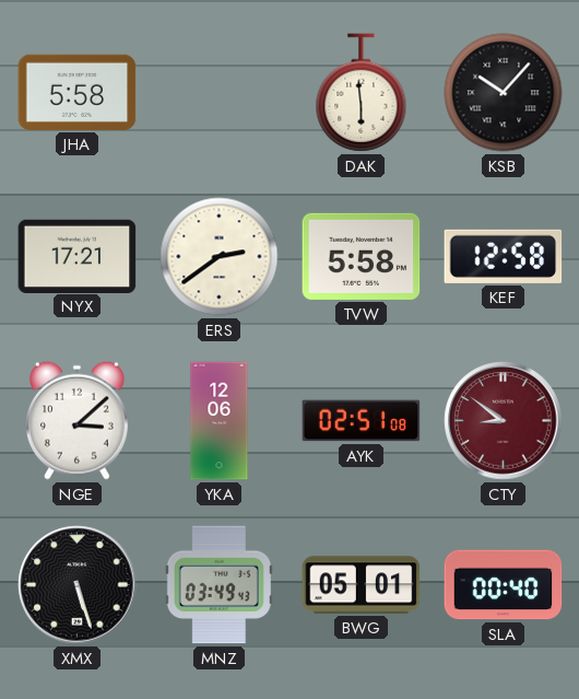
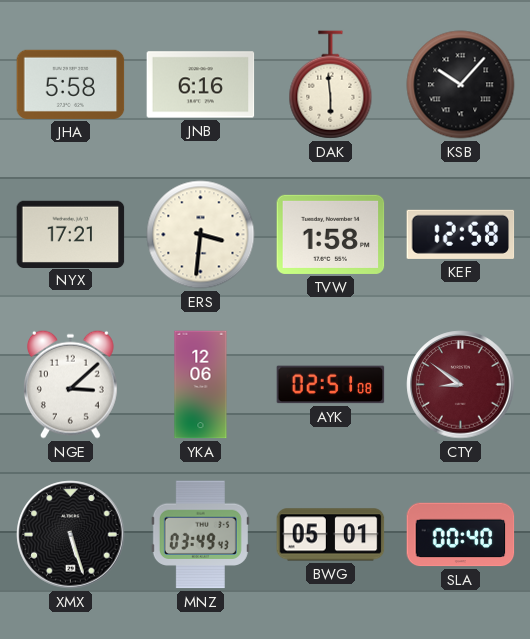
JNB: none -> 6:16 (201, 85)
ERS: 2:39 -> 3:31 (201, 235)
TVW: 5:58 -> 1:58 (331, 234)
